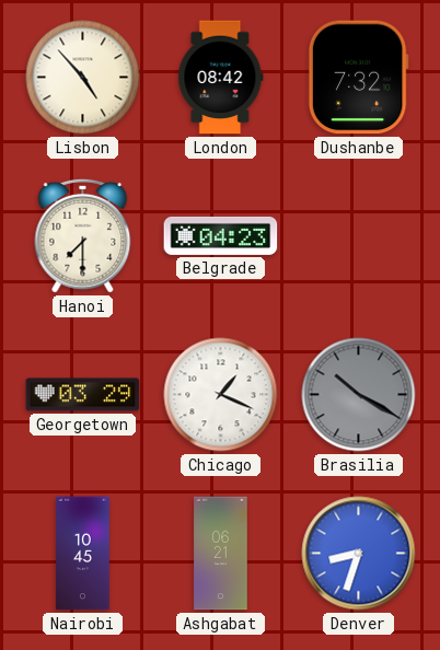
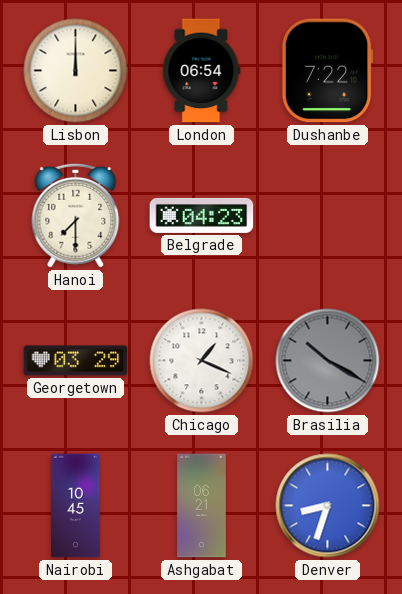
Lisbon: 4:53 -> 12:00 (76, 71)
London: 08:42 -> 06:54 (202, 71)
Dushanbe: 7:32 -> 7:22 (327, 71)
